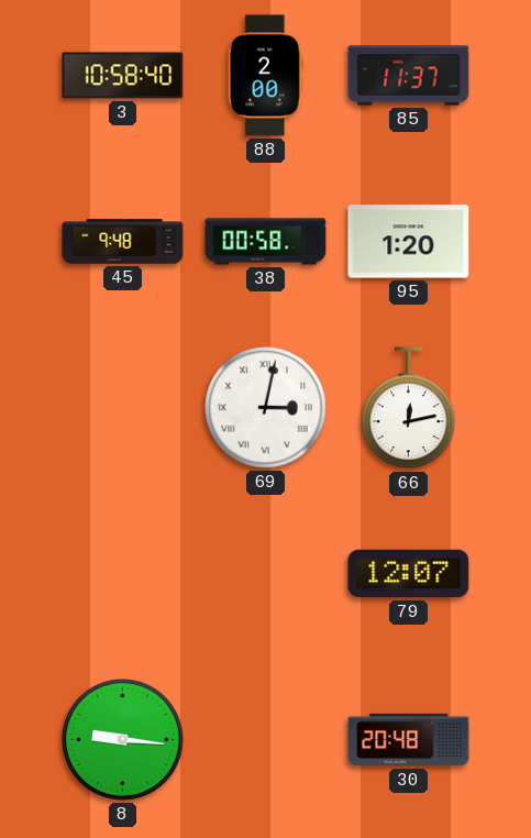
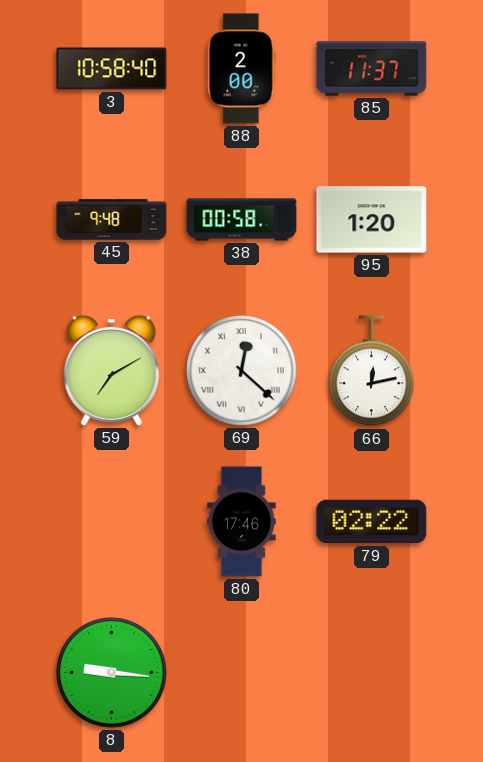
59: none -> 7:10 (112, 371)
69: 3:02 -> 12:22 (242, 371)
80: none -> 17:46 (242, 522)
79: 12:07 -> 02:22 (372, 522)
30: 20:48 -> none (409, 740)
